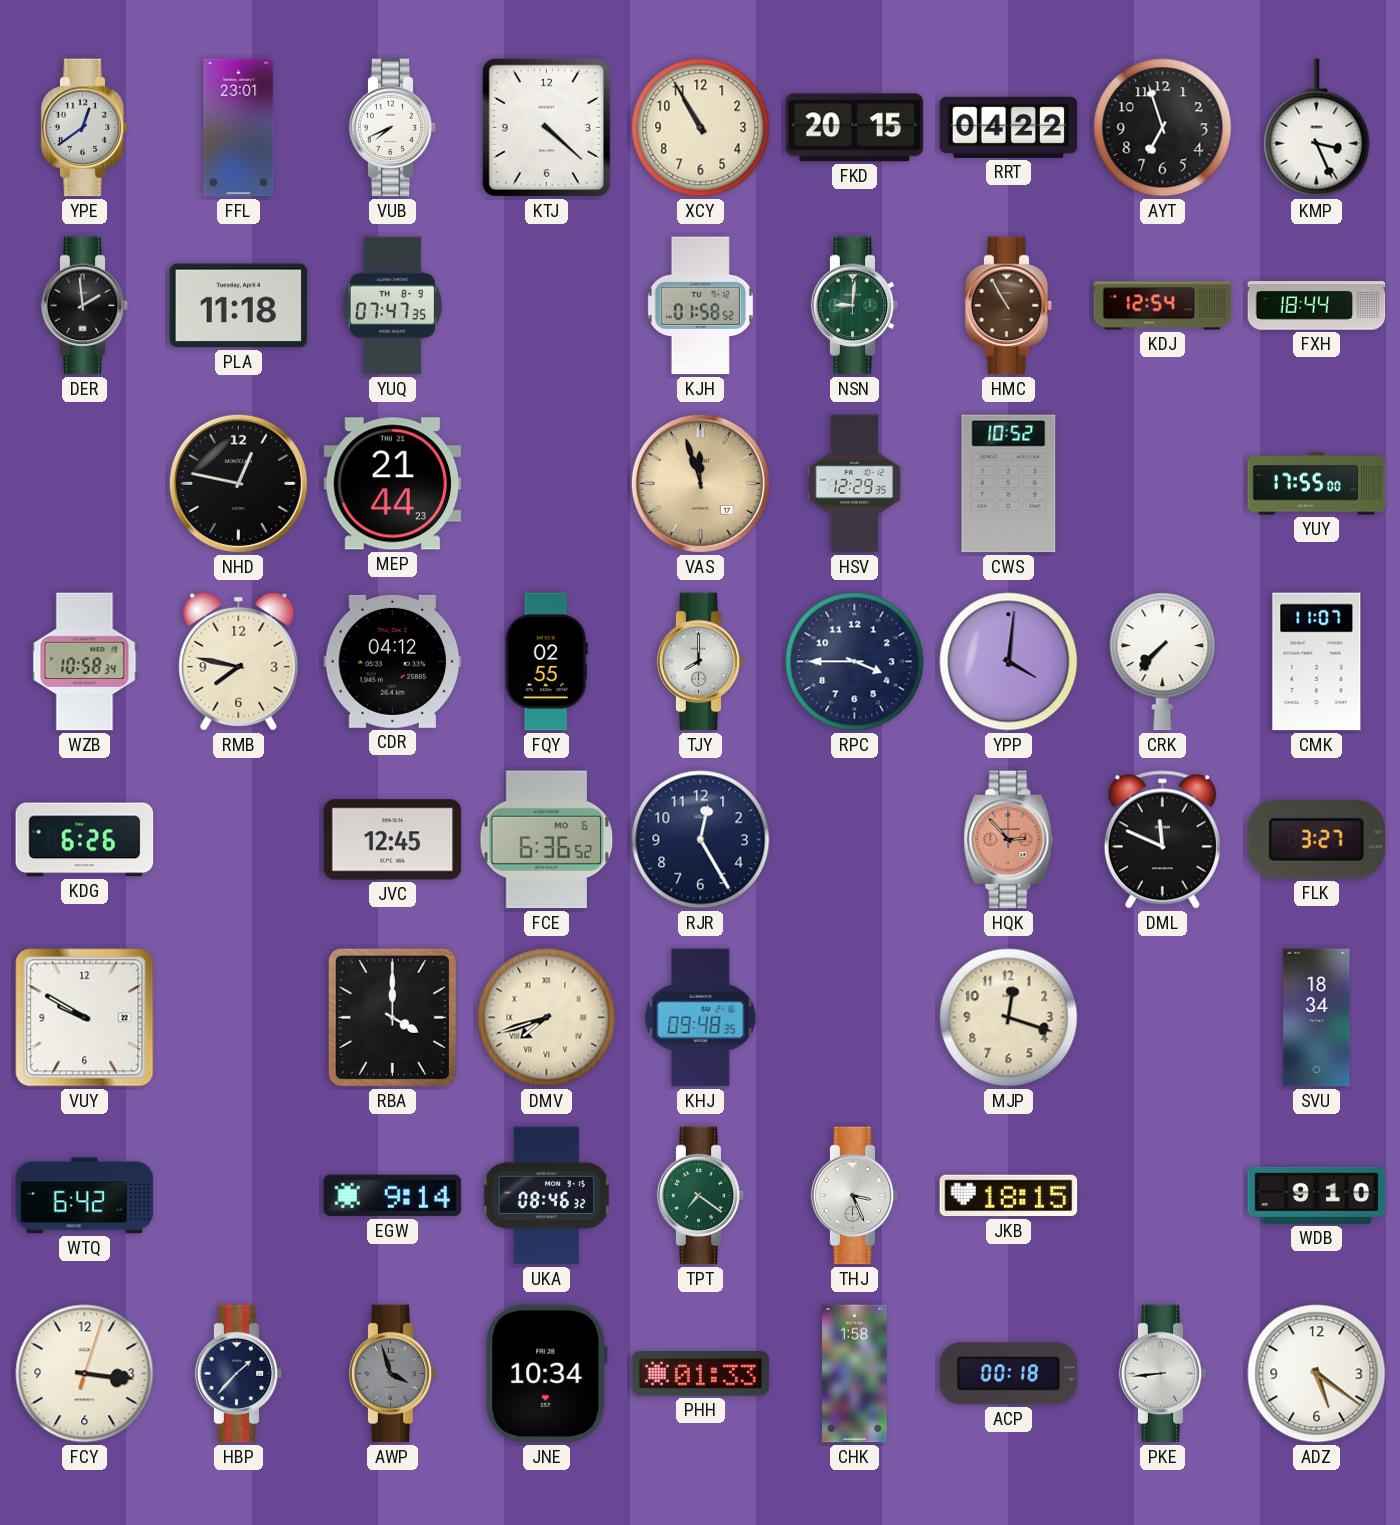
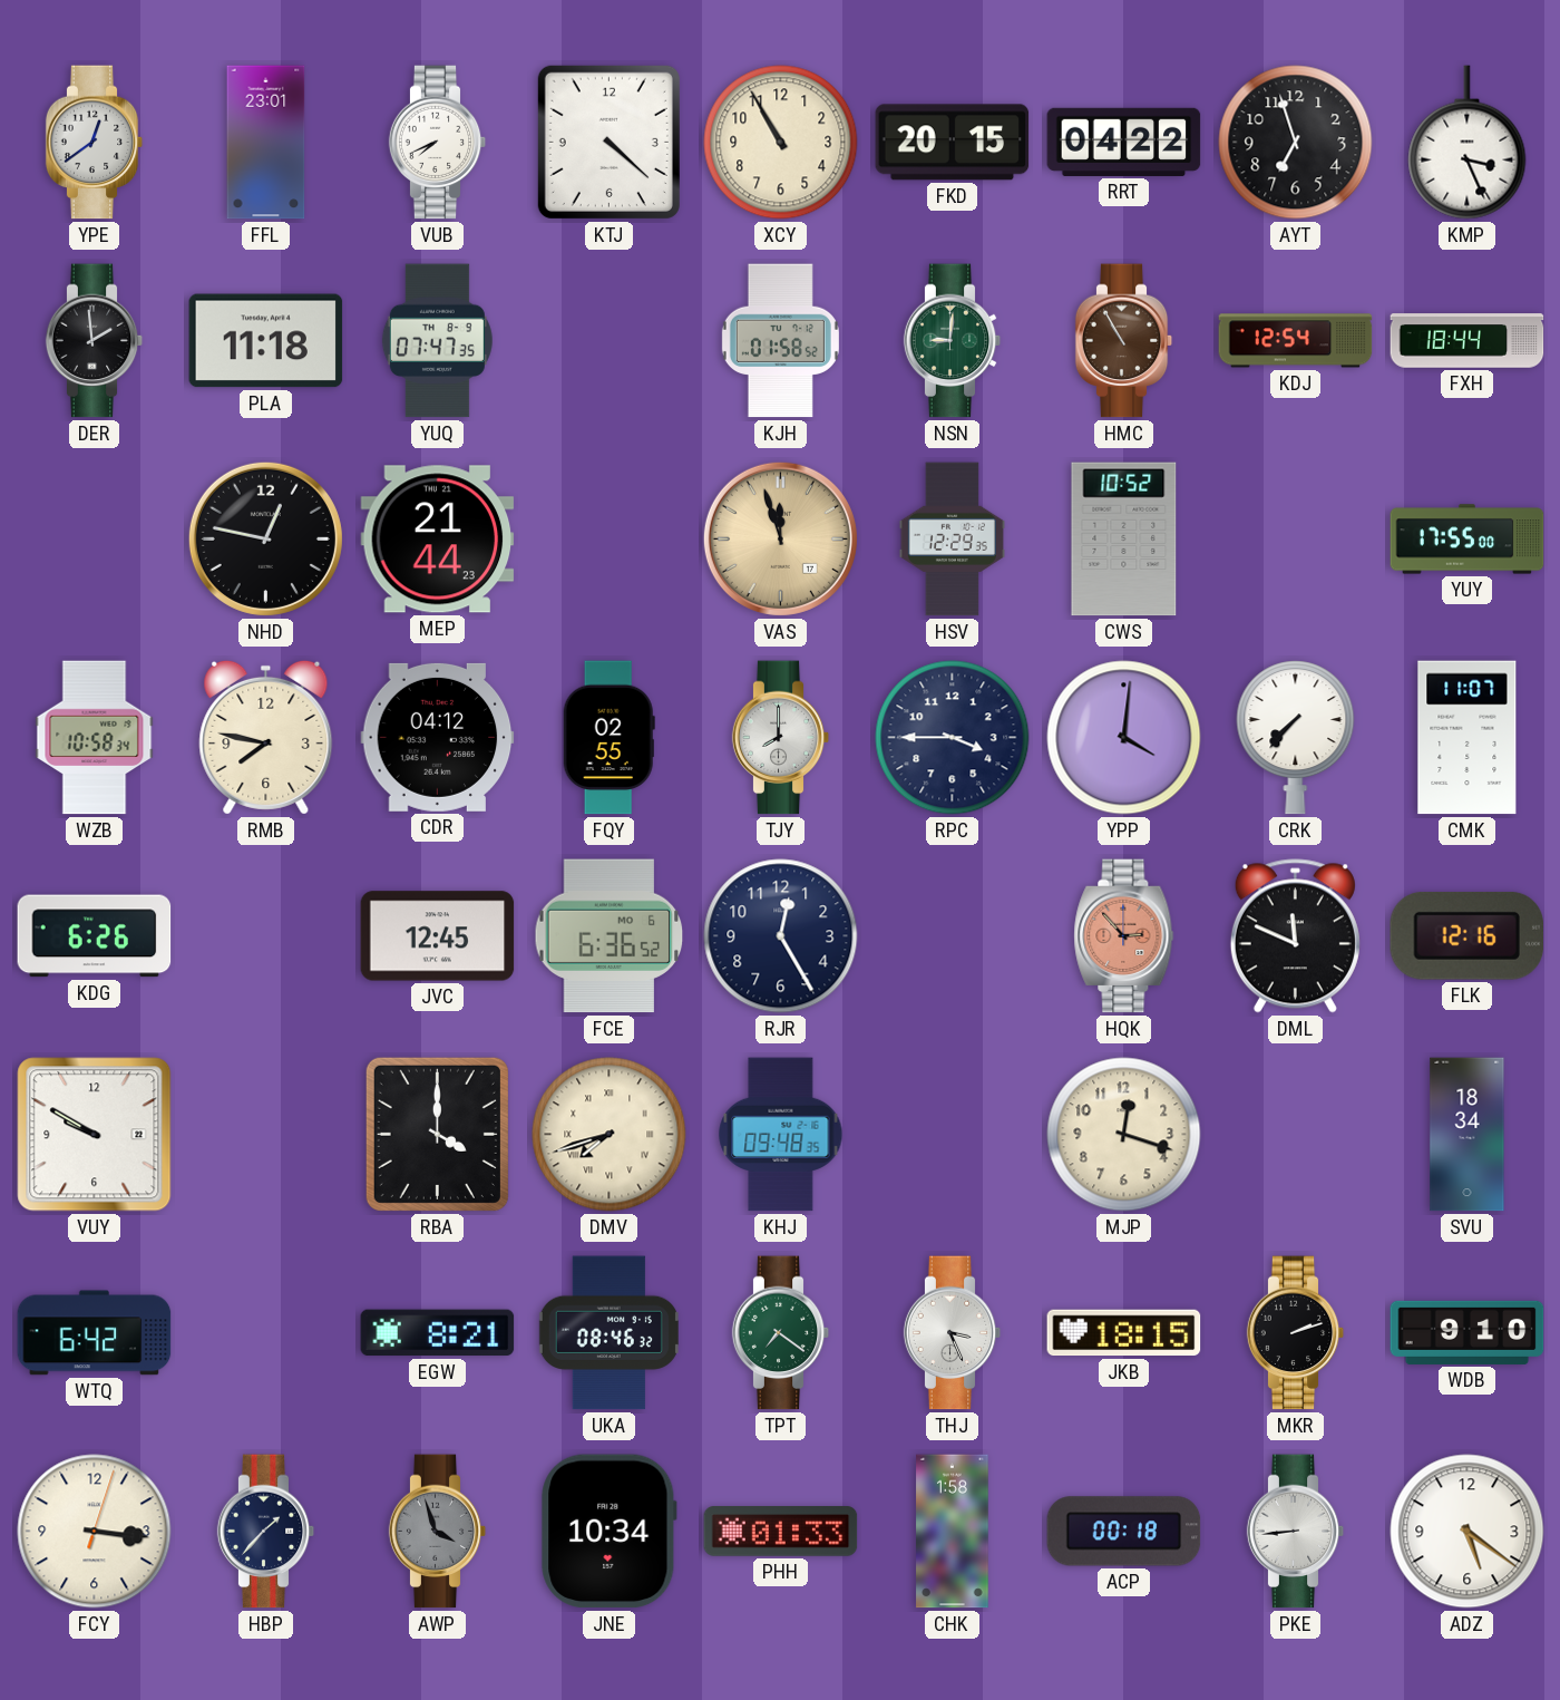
FLK: 3:27 -> 12:16 (1468, 936)
EGW: 9:14 -> 8:21 (438, 1333)
MKR: none -> 2:12 (1296, 1333)
